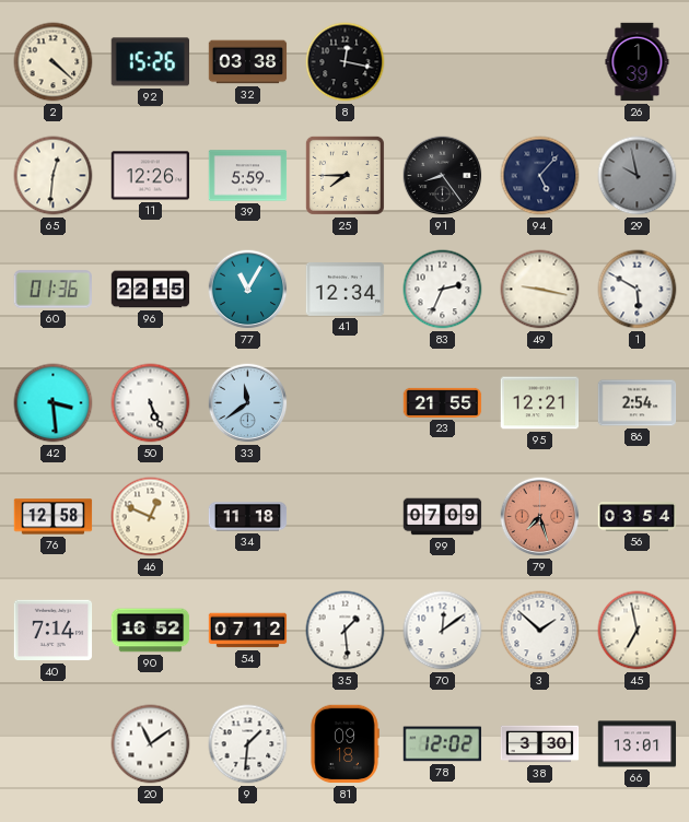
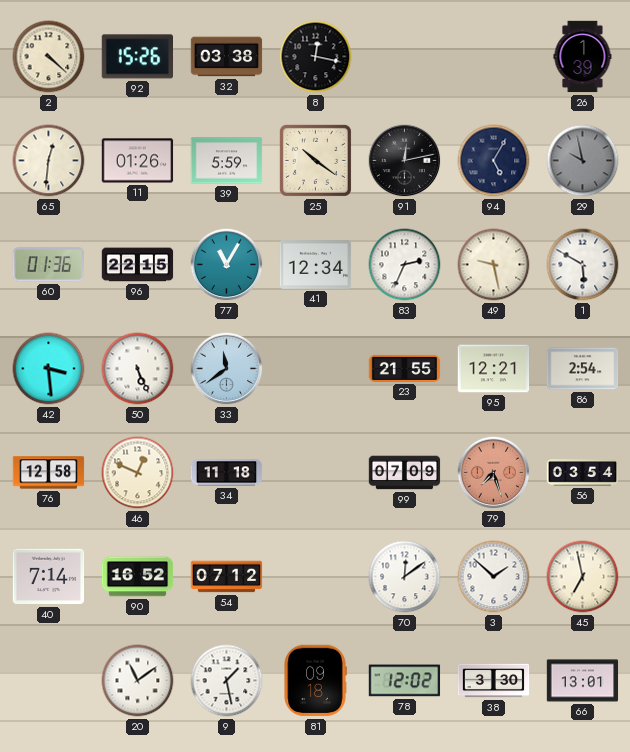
11: 12:26 -> 01:26 (138, 161)
25: 7:45 -> 10:21 (315, 160)
91: 8:24 -> 12:13 (405, 161)
94: 5:07 -> 5:05 (494, 161)
49: 9:17 -> 9:28 (494, 265)
35: 1:29 -> none (346, 631)
9: 1:31 -> 1:28 (227, 681)
